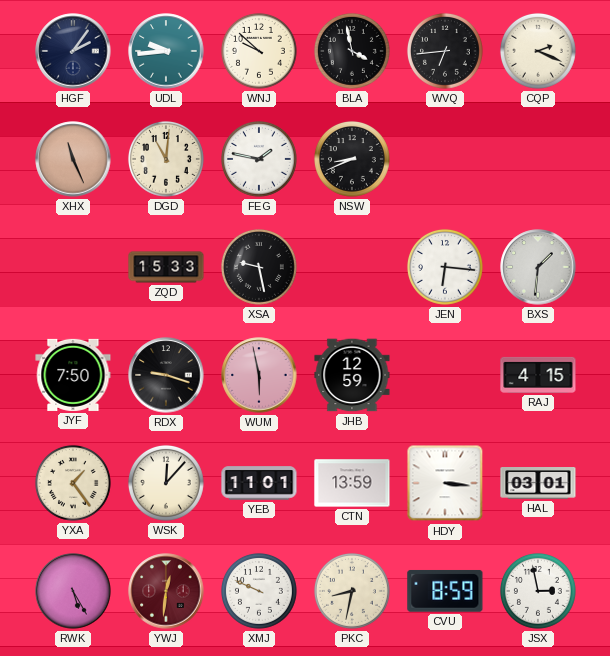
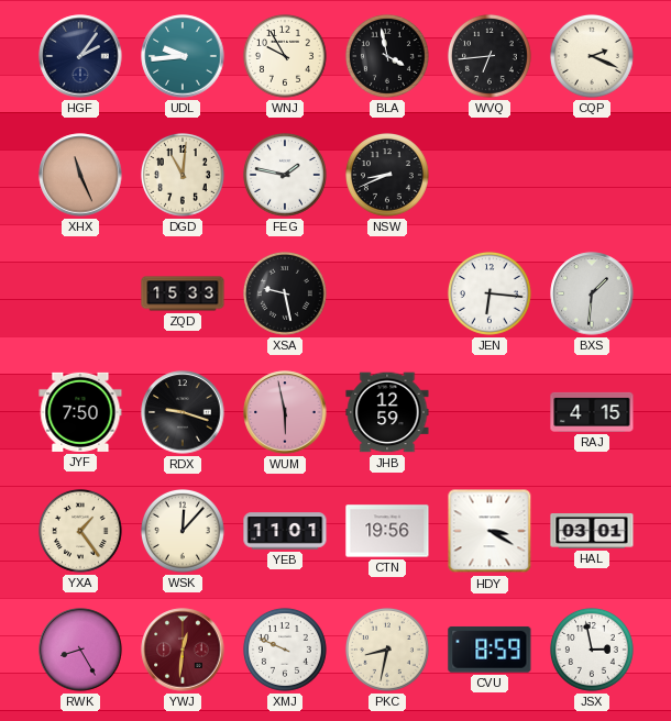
WNJ: 9:52 -> 9:55 (285, 56)
CTN: 13:59 -> 19:56 (387, 531)
HDY: 3:16 -> 3:20 (490, 531)
RWK: 5:25 -> 8:25 (80, 650)
